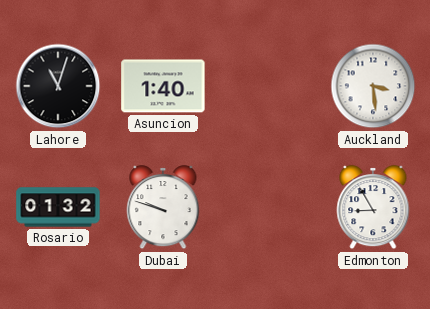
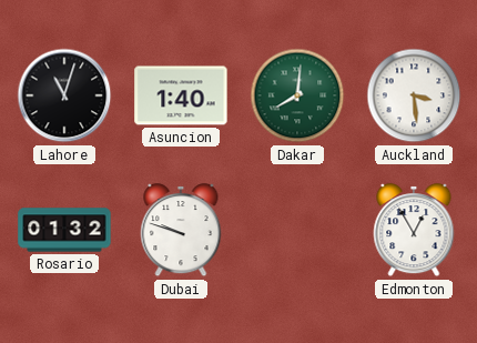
Dakar: none -> 8:01 (297, 95)
Edmonton: 8:55 -> 12:55 (414, 230)
